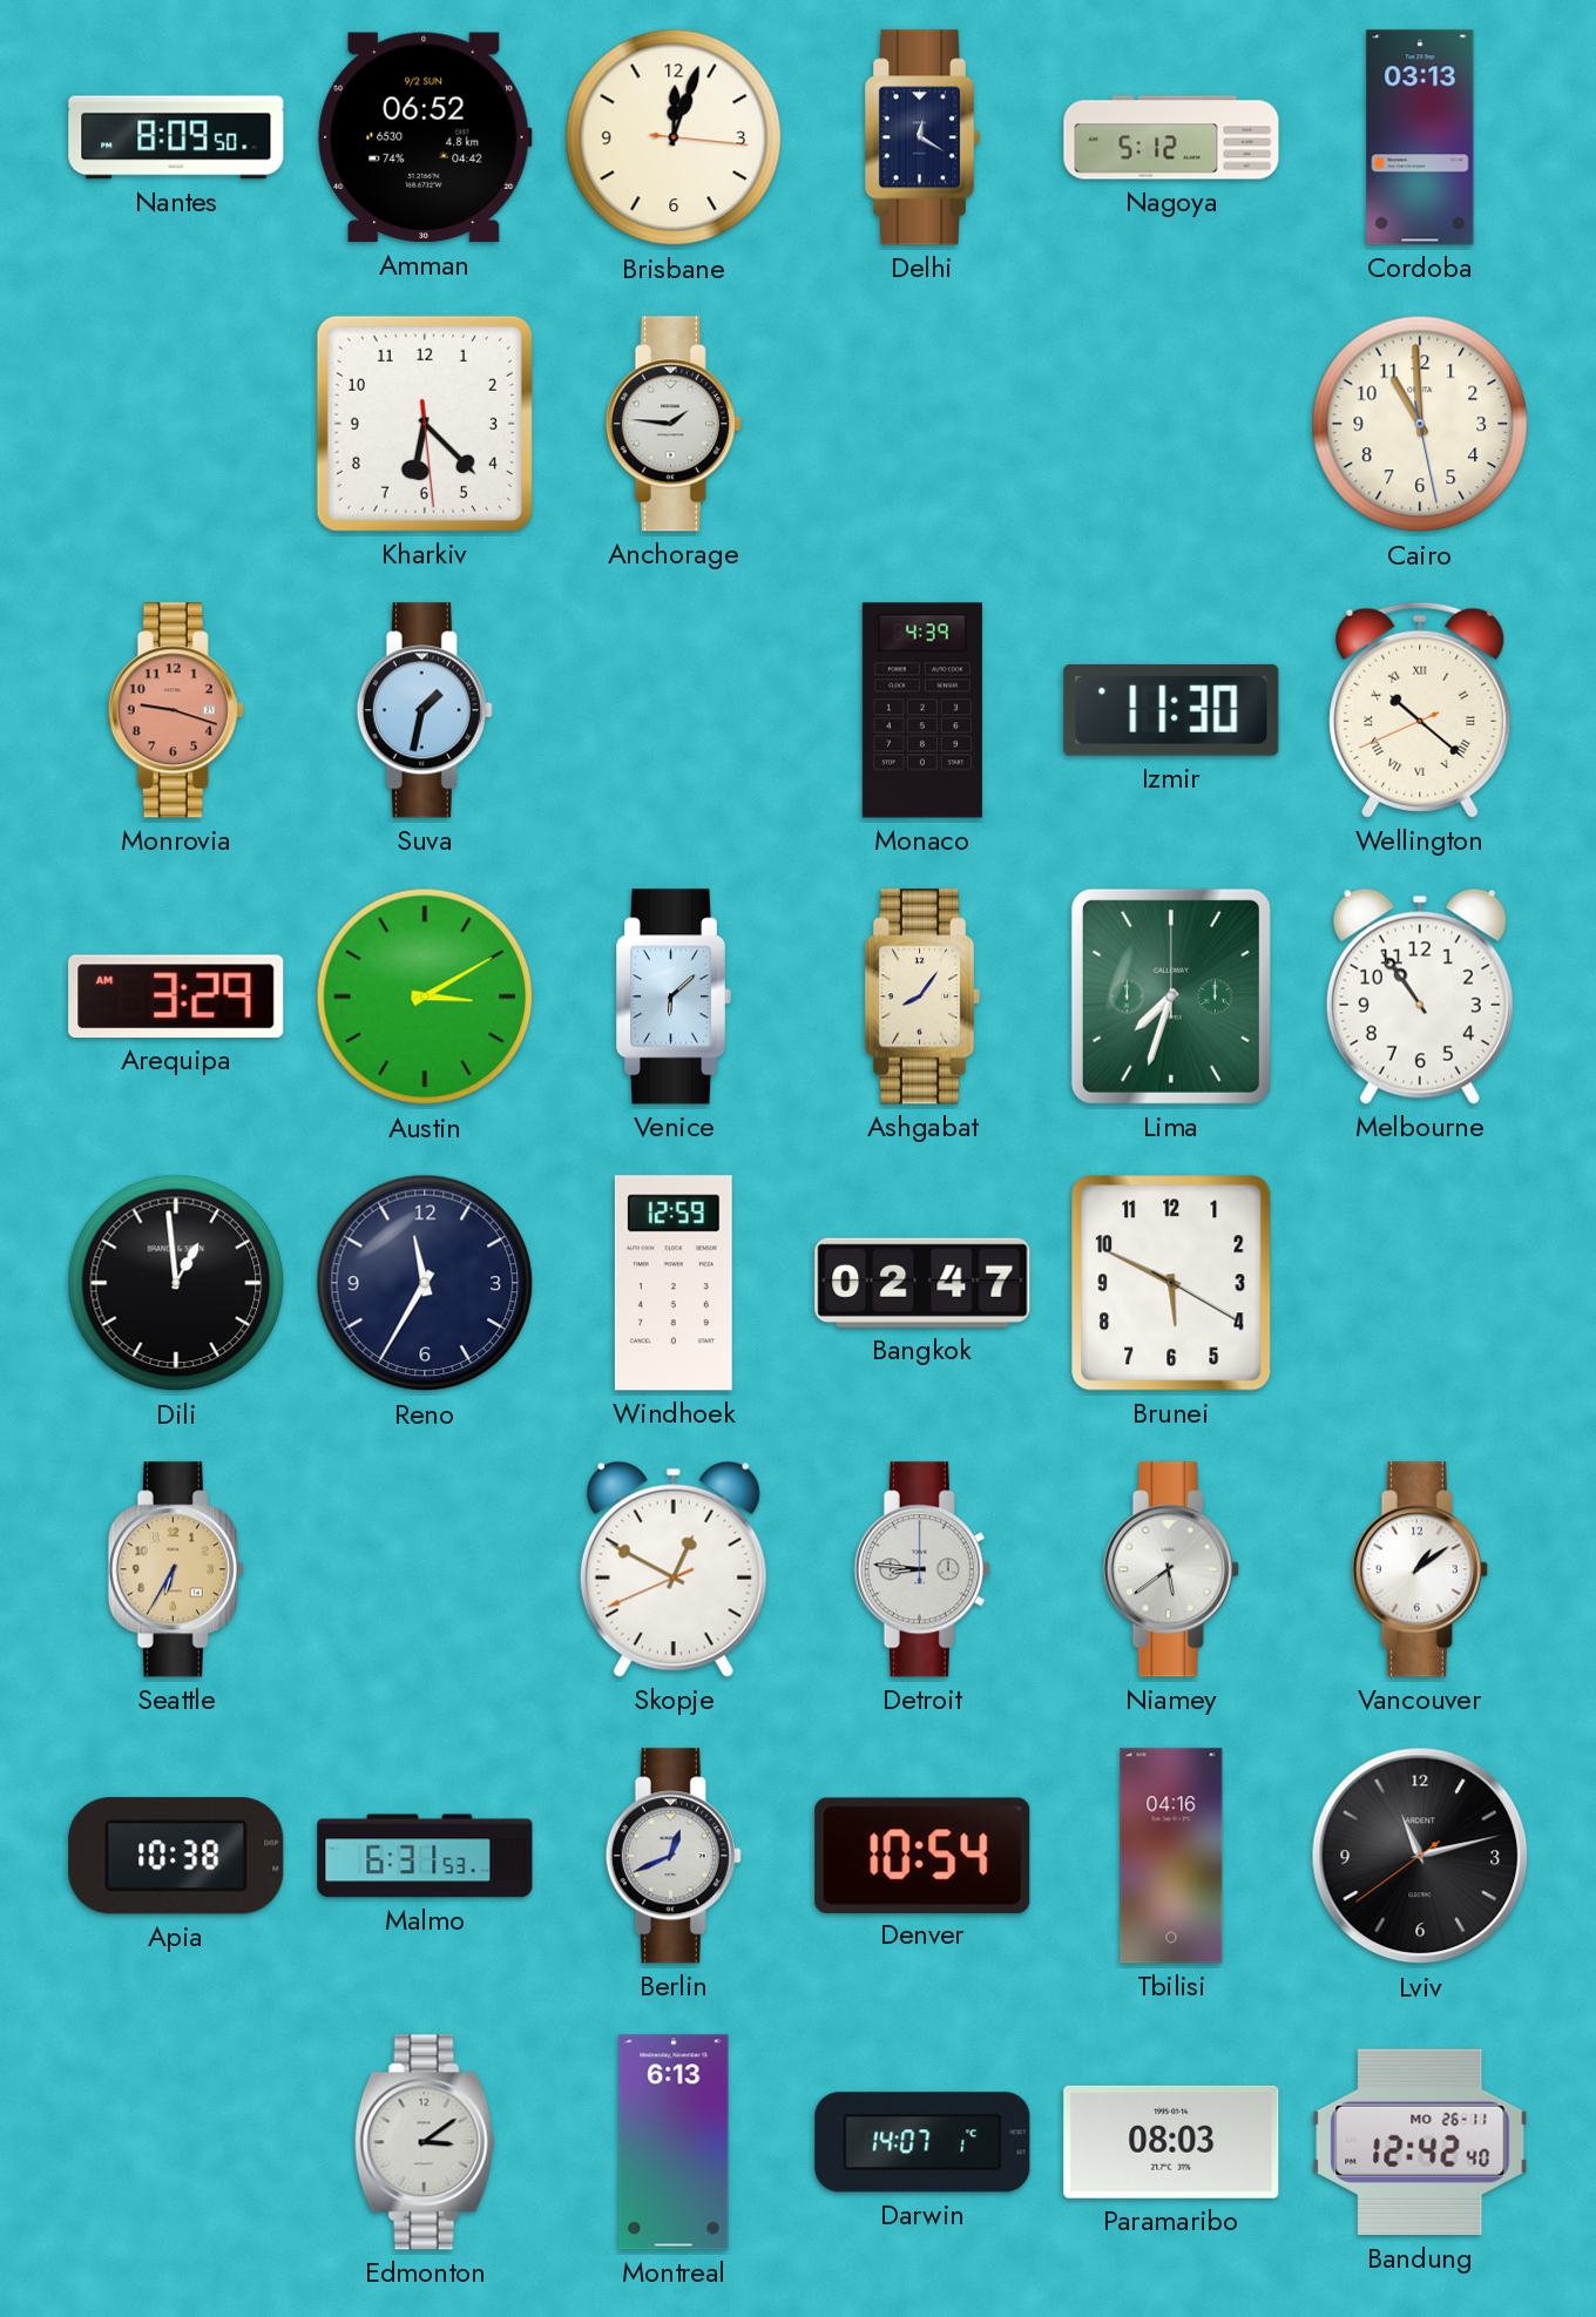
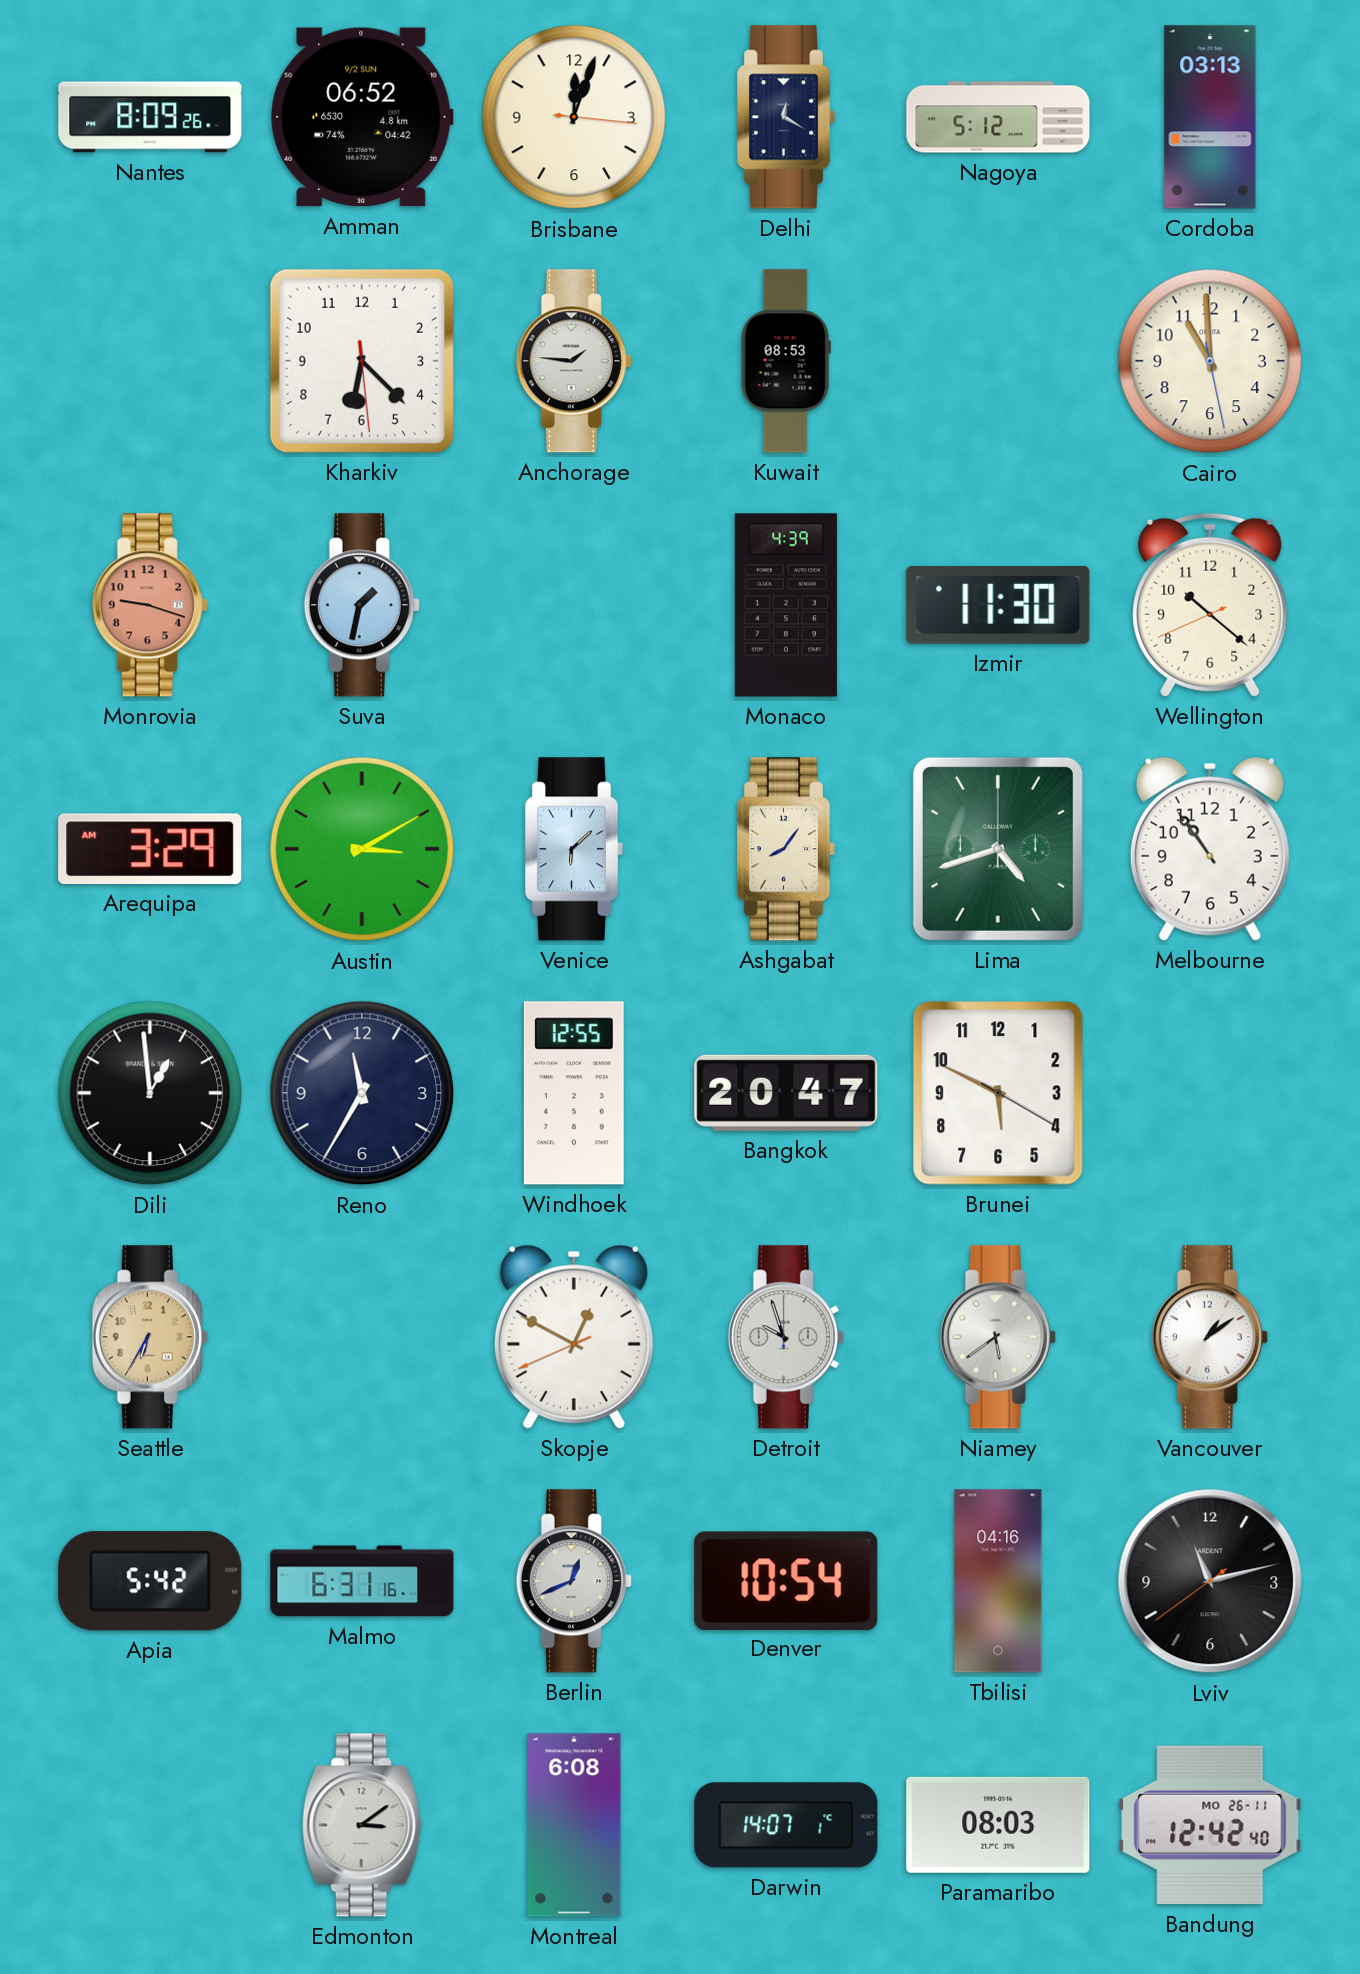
Nantes: 8:09:50 -> 8:09:26 (150, 117)
Kuwait: none -> 08:53 (786, 361)
Wellington numerals: Roman -> Arabic (1210, 605)
Lima: 7:33 -> 4:42 (998, 849)
Windhoek: 12:59 -> 12:55 (574, 1093)
Bangkok: 02:47 -> 20:47 (786, 1093)
Detroit: 8:46 -> 9:57 (786, 1337)
Apia: 10:38 -> 5:42 (150, 1581)
Malmo: 6:31:53 -> 6:31:16 (362, 1581)
Montreal: 6:13 -> 6:08 (574, 1825)
